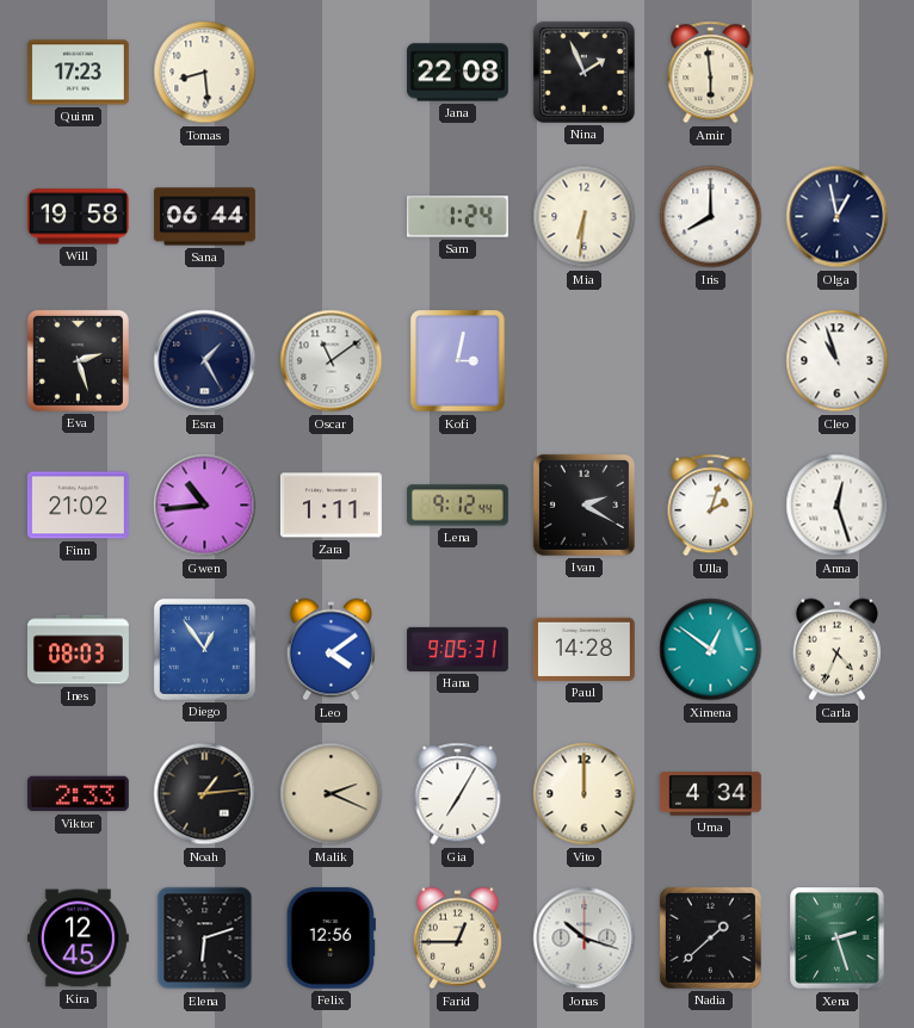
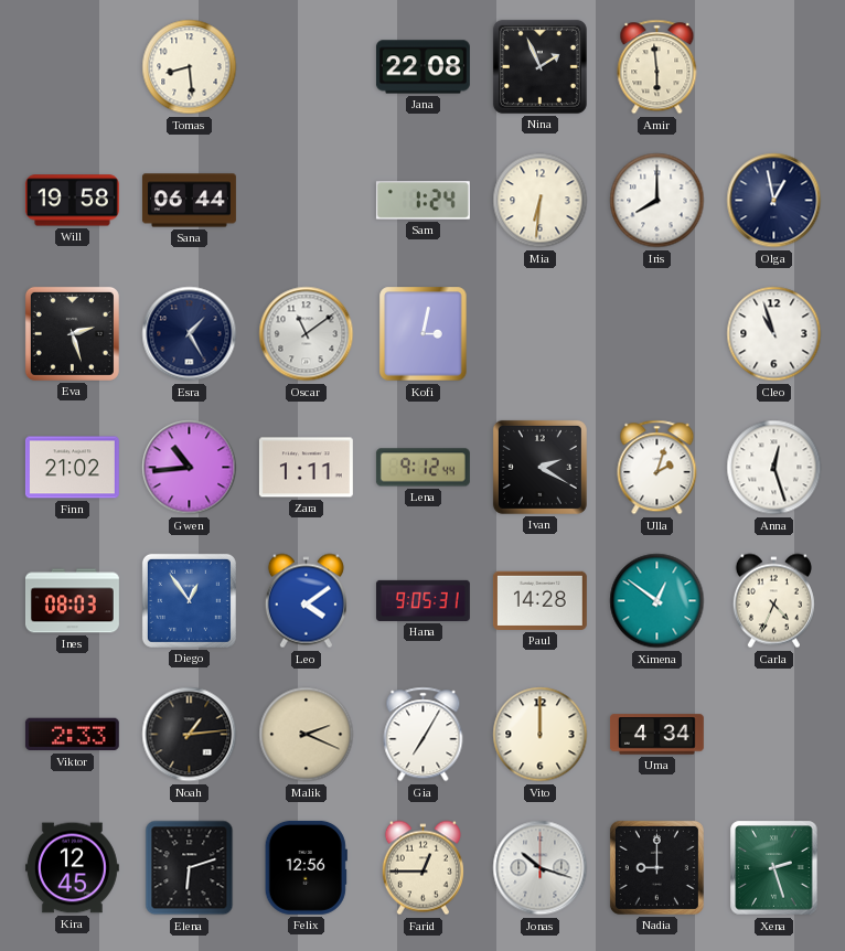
Quinn: 17:23 -> none (78, 73)
Nadia: 1:38 -> 9:00 (656, 867)
